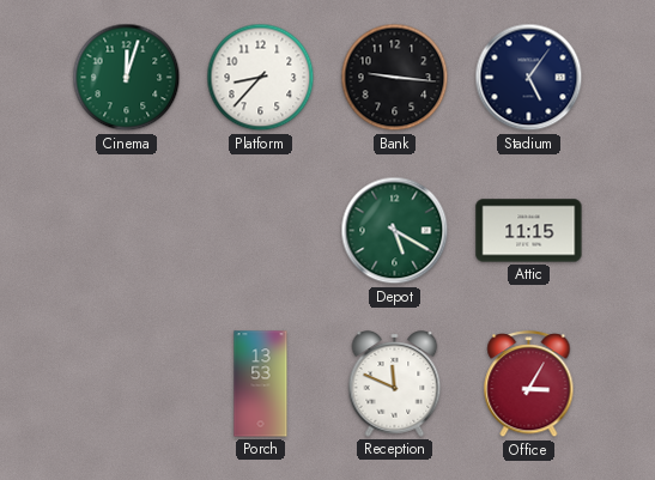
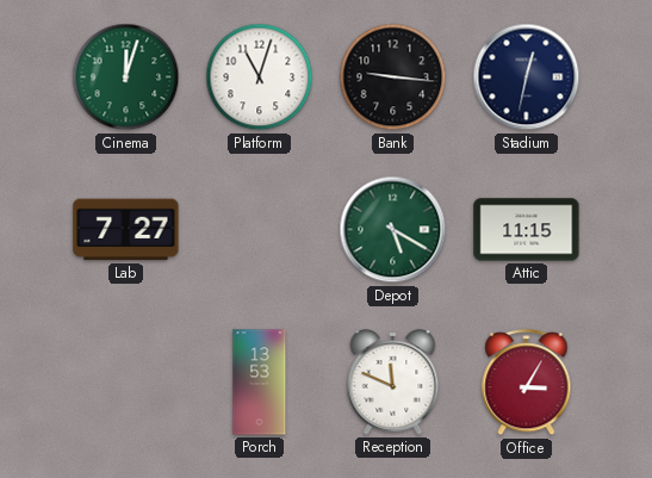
Platform: 8:37 -> 11:03 (260, 77)
Stadium: 5:06 -> 12:32 (527, 77)
Lab: none -> 7:27 (126, 230)
